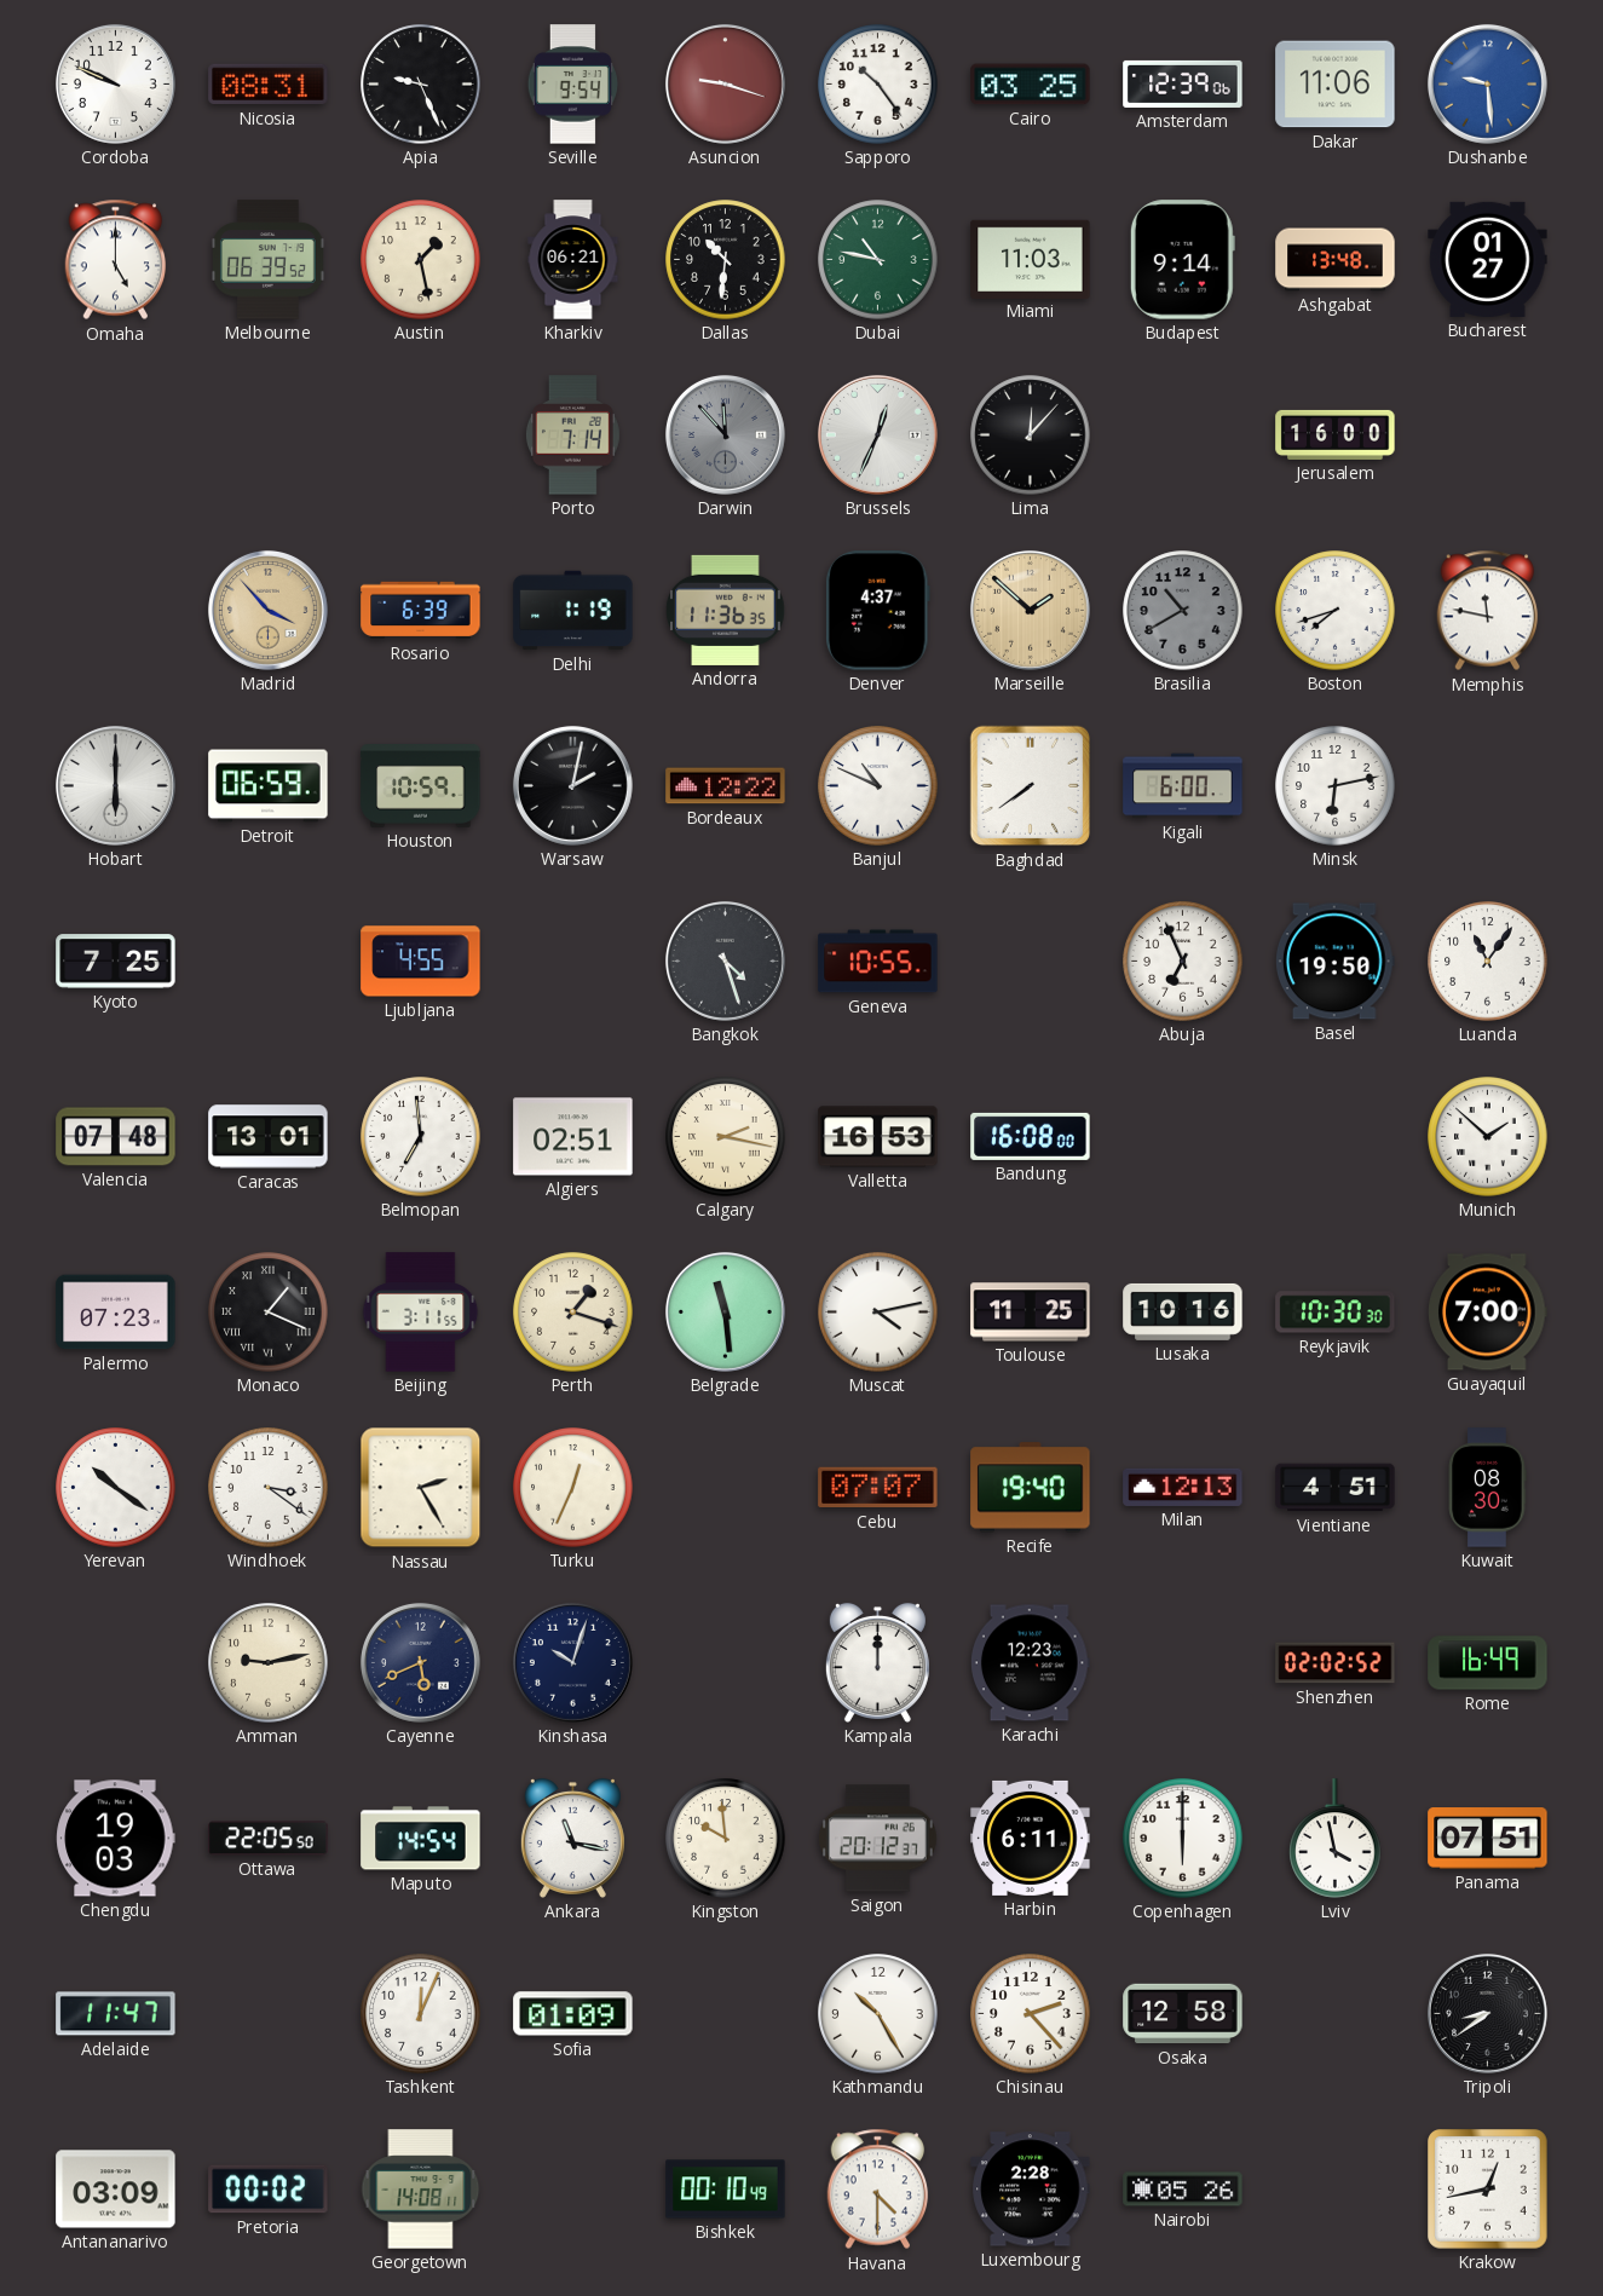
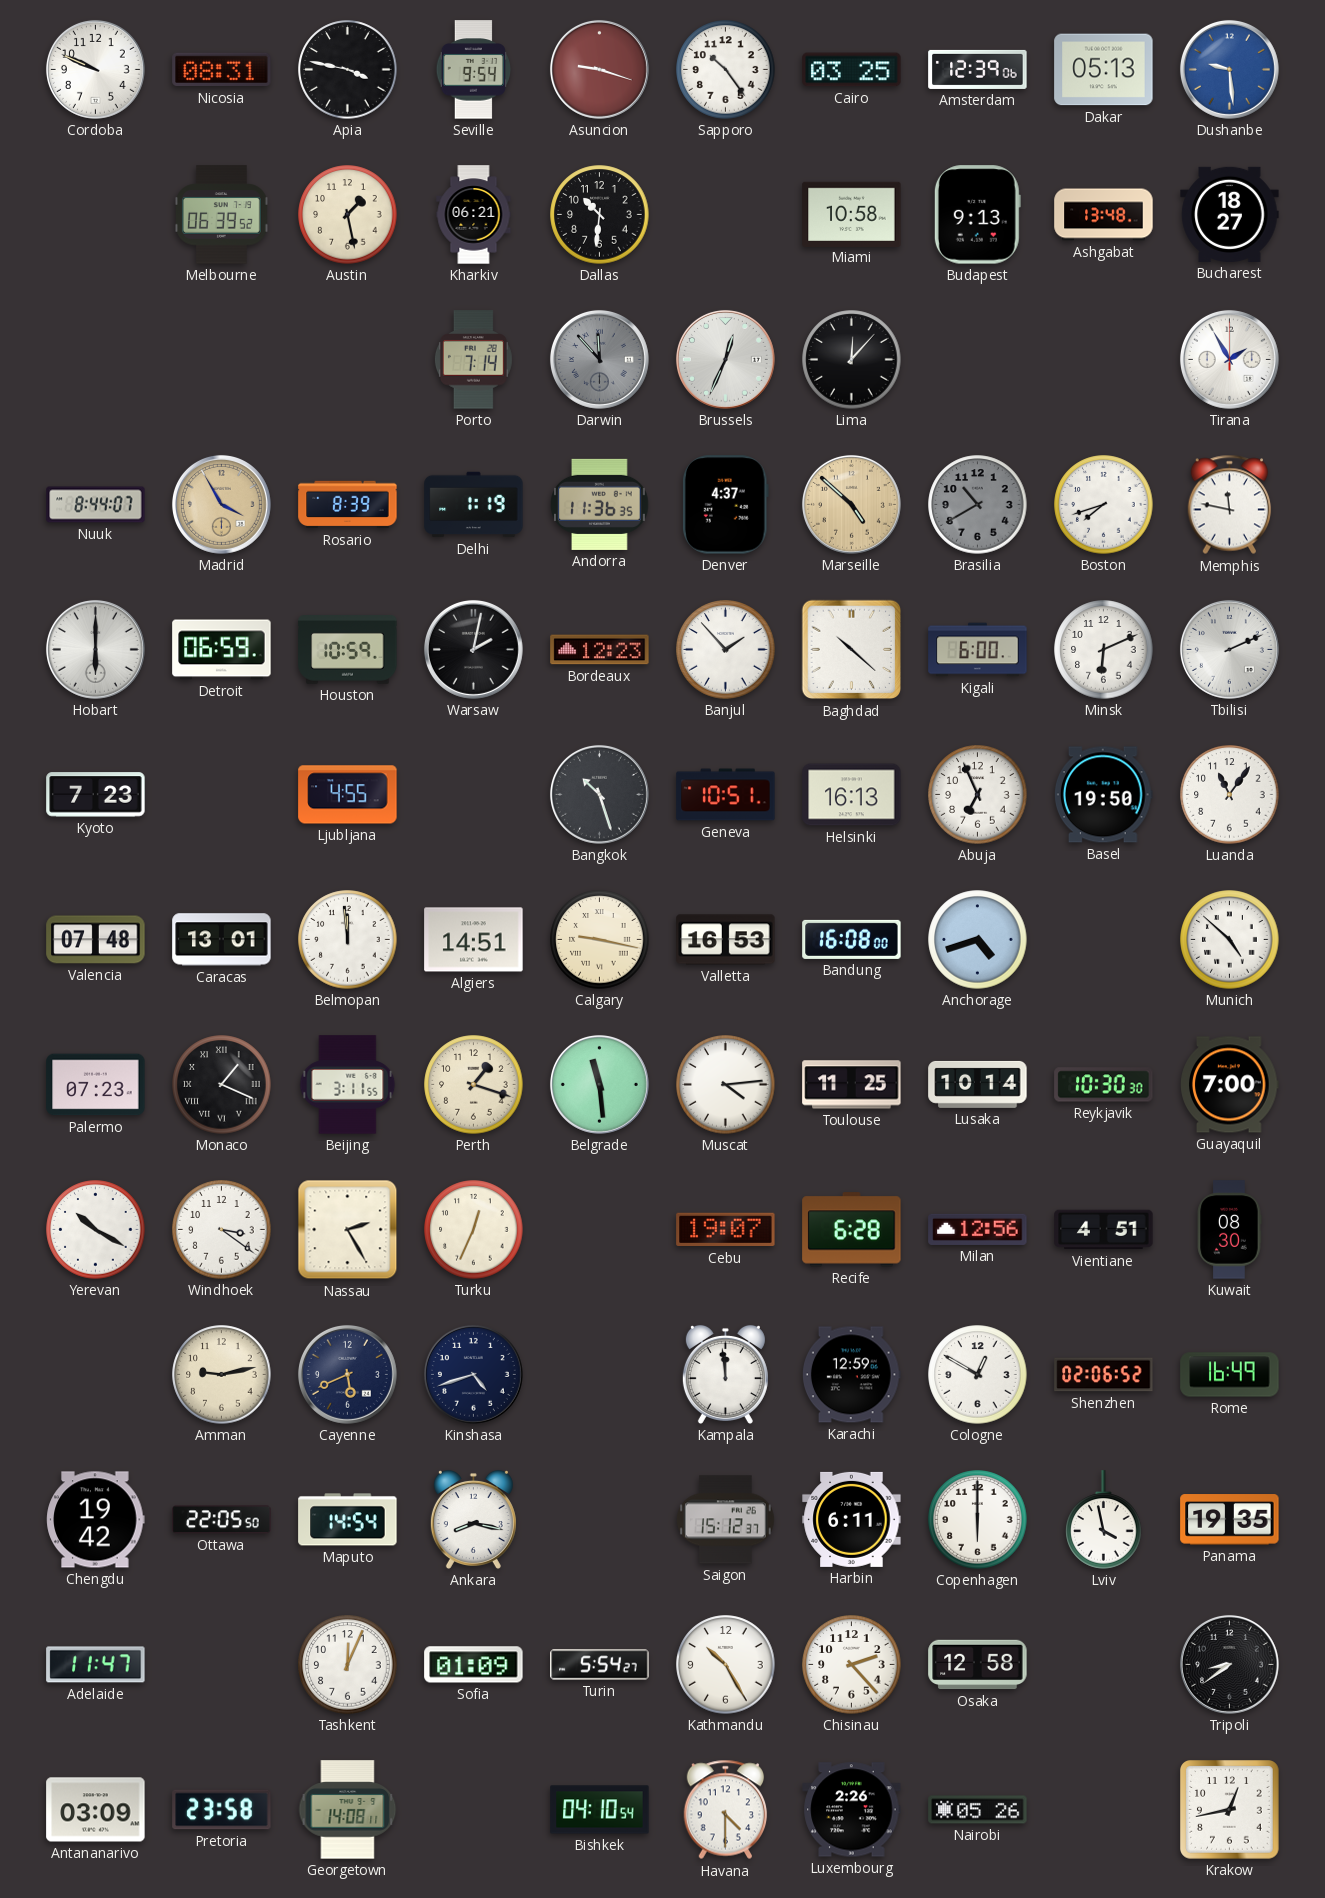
Apia: 9:26 -> 3:47 (348, 70)
Dakar: 11:06 -> 05:13 (1104, 70)
Omaha: 5:00 -> none (116, 260)
Dubai: 10:47 -> none (878, 260)
Miami: 11:03 -> 10:58 (852, 214)
Budapest: 9:14 -> 9:13 (977, 215)
Bucharest: 01:27 -> 18:27 (1230, 214)
Jerusalem: 16:00 -> none (1336, 434)
Tirana: none -> 1:55 (1229, 359)
Nuuk: none -> 8:44 (96, 505)
Madrid: 3:53 -> 3:55 (221, 504)
Rosario: 6:39 -> 8:39 (348, 505)
Marseille: 1:52 -> 4:52 (851, 504)
Bordeaux: 12:22 -> 12:23 (600, 650)
Banjul: 10:49 -> 1:53 (726, 650)
Baghdad: 7:39 -> 10:22 (852, 650)
Minsk: 6:13 -> 6:11 (1104, 650)
Tbilisi: none -> 2:11 (1229, 649)
Kyoto: 7:25 -> 7:23 (96, 795)
Bangkok: 4:27 -> 10:27 (599, 794)
Geneva: 10:55 -> 10:51 (726, 795)
Helsinki: none -> 16:13 (852, 795)
Belmopan: 6:59 -> 11:59 (348, 940)
Algiers: 02:51 -> 14:51 (474, 940)
Calgary: 2:17 -> 9:17 (600, 940)
Anchorage: none -> 4:42 (978, 940)
Munich: 1:52 -> 4:52 (1230, 940)
Muscat: 4:13 -> 4:14 (726, 1085)
Lusaka: 10:16 -> 10:14 (978, 1084)
Yerevan: 10:21 -> 10:20 (96, 1230)
Cebu: 07:07 -> 19:07 (726, 1230)
Recife: 19:40 -> 6:28 (852, 1230)
Milan: 12:13 -> 12:56 (978, 1229)
Kinshasa: 10:03 -> 4:42 (473, 1374)
Kampala: 12:00 -> 11:59 (725, 1374)
Karachi: 12:23 -> 12:59 (851, 1375)
Cologne: none -> 12:50 (978, 1375)
Shenzhen: 02:02 -> 02:06 (1104, 1375)
Chengdu: 19:03 -> 19:42 (96, 1520)
Ankara: 11:17 -> 8:17 (473, 1519)
Kingston: 9:59 -> none (726, 1839)
Saigon: 20:12 -> 15:12 (725, 1520)
Panama: 07:51 -> 19:35 (1230, 1520)
Turin: none -> 5:54 (600, 1665)
Pretoria: 00:02 -> 23:58 (222, 1810)
Bishkek: 00:10 -> 04:10 (600, 1810)
Luxembourg: 2:28 -> 2:26 (852, 1810)
